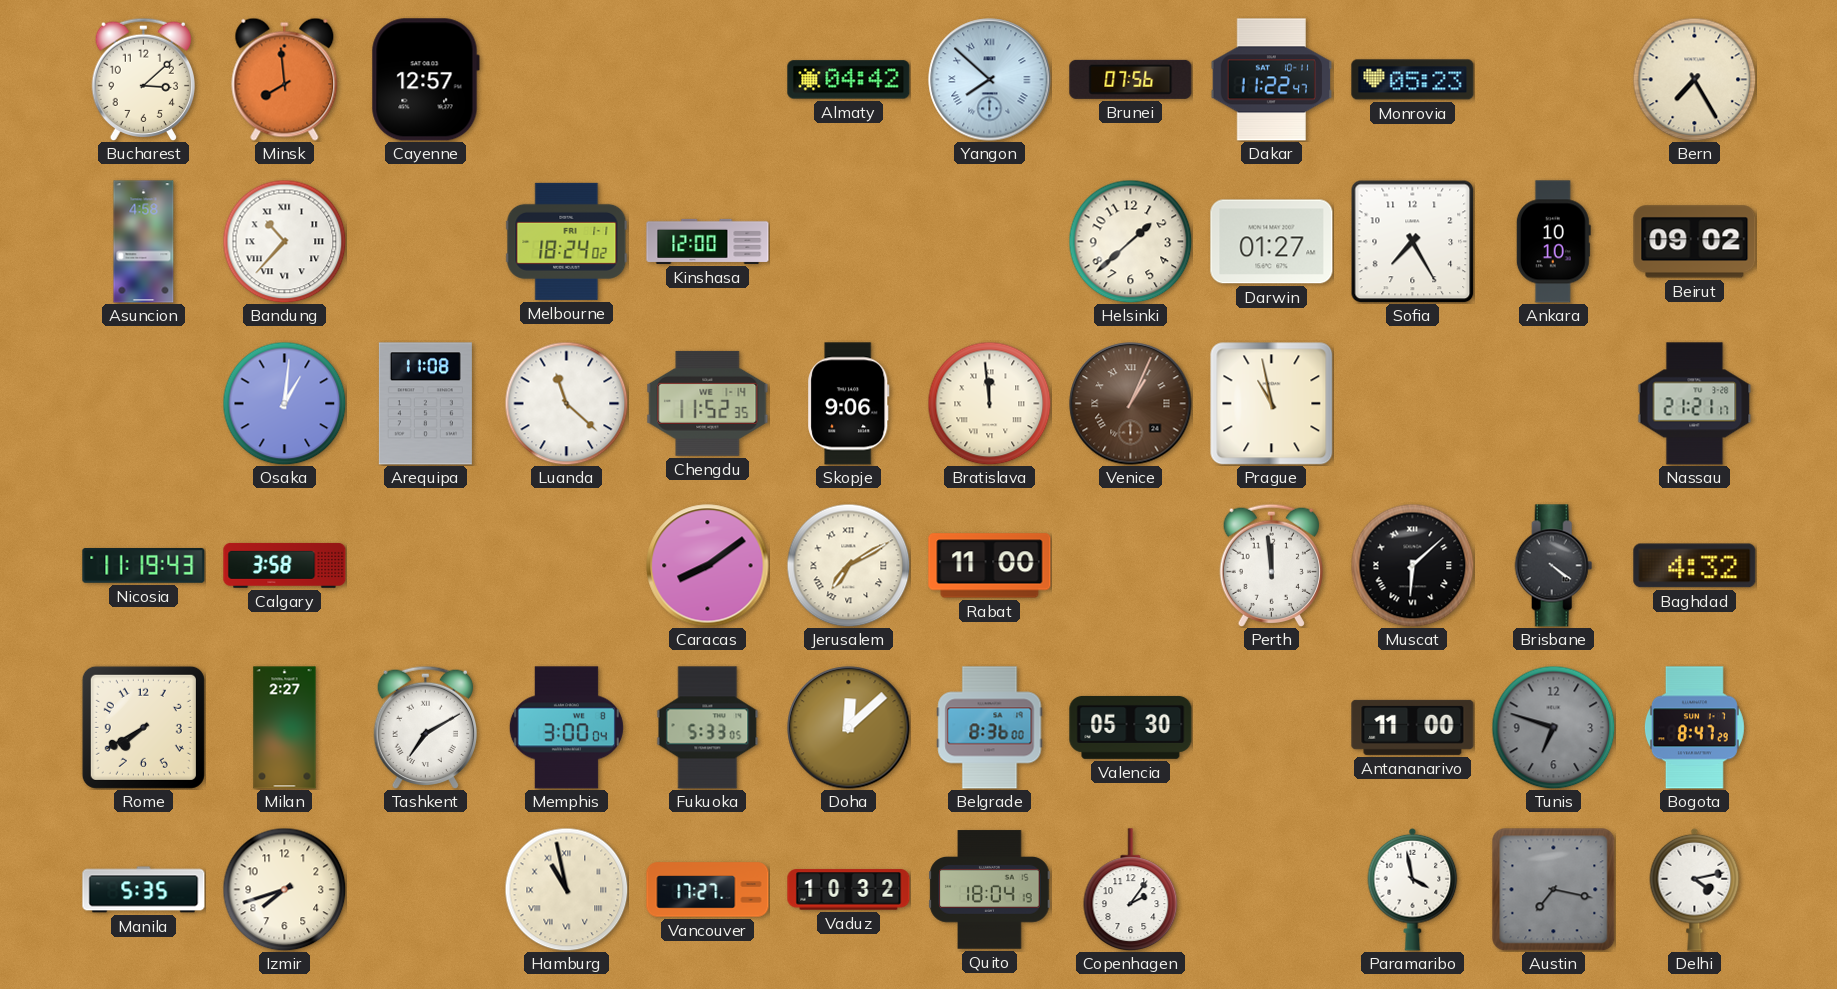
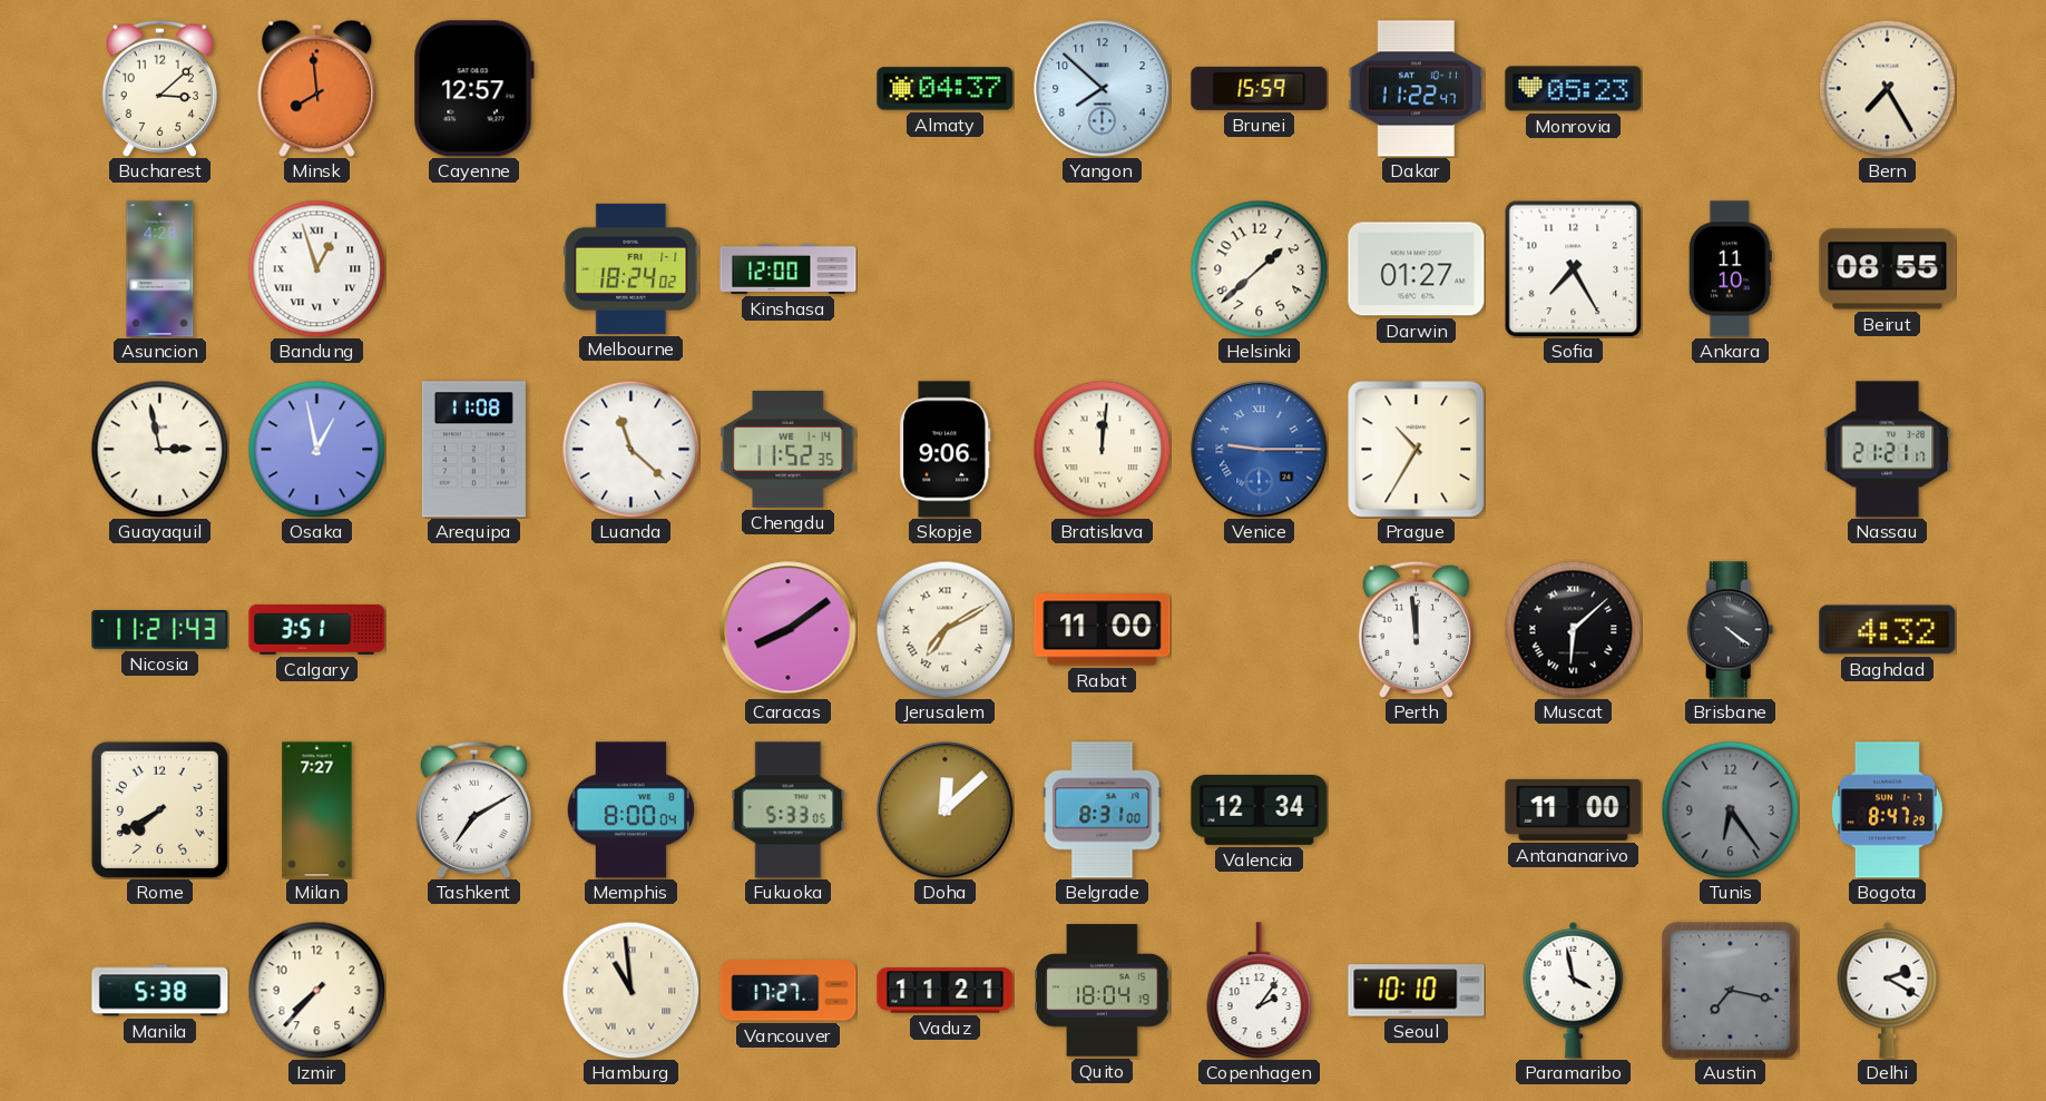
Almaty: 04:42 -> 04:37 (946, 89)
Yangon numerals: Roman -> Arabic (1103, 89)
Brunei: 07:56 -> 15:59 (1260, 88)
Asuncion: 4:58 -> 4:28 (160, 269)
Bandung: 10:37 -> 12:57 (316, 268)
Ankara: 10:10 -> 11:10 (1730, 269)
Beirut: 09:02 -> 08:55 (1888, 269)
Guayaquil: none -> 2:58 (159, 449)
Osaka: 1:01 -> 12:58 (316, 449)
Bratislava: 11:59 -> 12:01 (1102, 449)
Venice: 1:04 -> 9:15 (1260, 450)
Venice dial: brown -> blue (1260, 450)
Prague: 10:58 -> 10:35 (1416, 449)
Nicosia: 11:19 -> 11:21 (160, 630)
Calgary: 3:58 -> 3:51 (317, 629)
Milan: 2:27 -> 7:27 (317, 810)
Memphis: 3:00 -> 8:00 (630, 810)
Belgrade: 8:36 -> 8:31 (1103, 810)
Valencia: 05:30 -> 12:34 (1260, 809)
Tunis: 6:48 -> 6:24 (1730, 809)
Manila: 5:35 -> 5:38 (160, 991)
Izmir: 7:42 -> 7:37 (316, 990)
Hamburg: 10:58 -> 10:59 (630, 990)
Vaduz: 10:32 -> 11:21 (946, 991)
Seoul: none -> 10:10 (1417, 991)
Delhi: 4:13 -> 2:20 (1888, 990)
